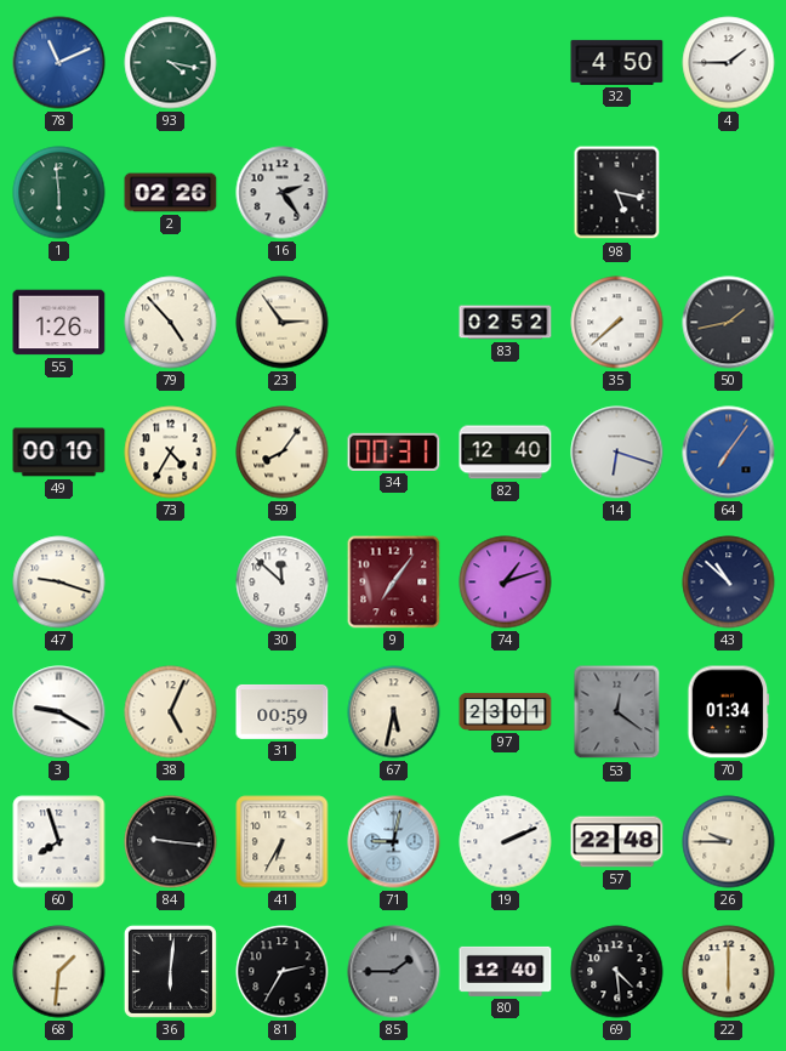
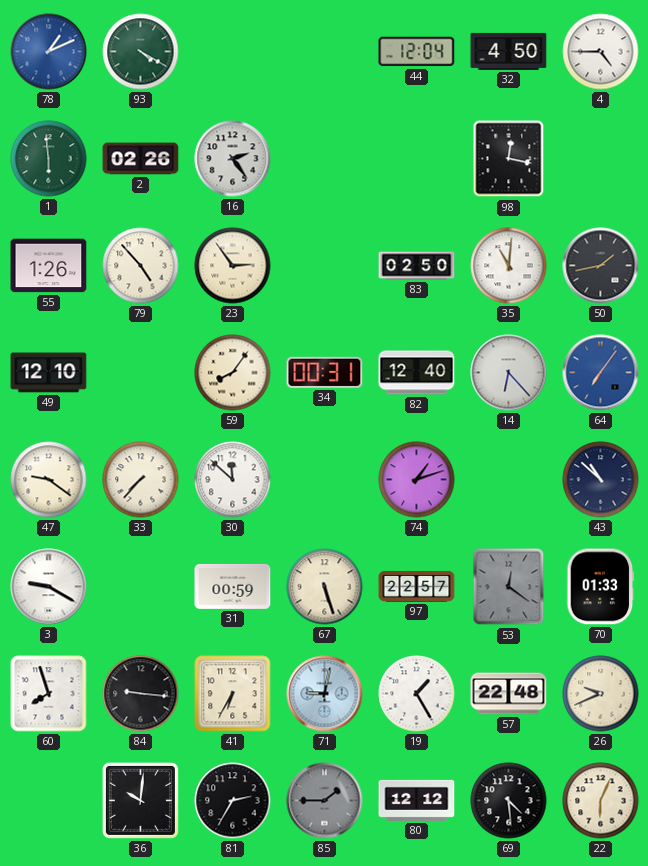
78: 11:11 -> 1:11 (49, 52)
93: 4:17 -> 4:20 (141, 52)
44: none -> 12:04 (417, 52)
4: 1:45 -> 4:45 (601, 52)
98: 5:17 -> 12:17 (509, 159)
83: 02:52 -> 02:50 (417, 266)
35: 7:38 -> 11:01 (509, 266)
49: 00:10 -> 12:10 (49, 373)
73: 4:35 -> none (171, 453)
14: 6:18 -> 6:23 (509, 373)
47: 9:18 -> 9:21 (49, 480)
33: none -> 7:37 (141, 480)
9: 7:06 -> none (394, 583)
38: 5:04 -> none (171, 712)
67: 5:32 -> 5:27 (325, 587)
97: 23:01 -> 22:57 (417, 586)
70: 01:34 -> 01:33 (601, 587)
19: 2:11 -> 1:25 (417, 694)
26: 9:45 -> 9:41 (601, 694)
68: 1:31 -> none (59, 972)
36: 6:01 -> 10:01 (140, 800)
80: 12:40 -> 12:12 (417, 800)
22: 6:00 -> 6:04 (601, 801)
